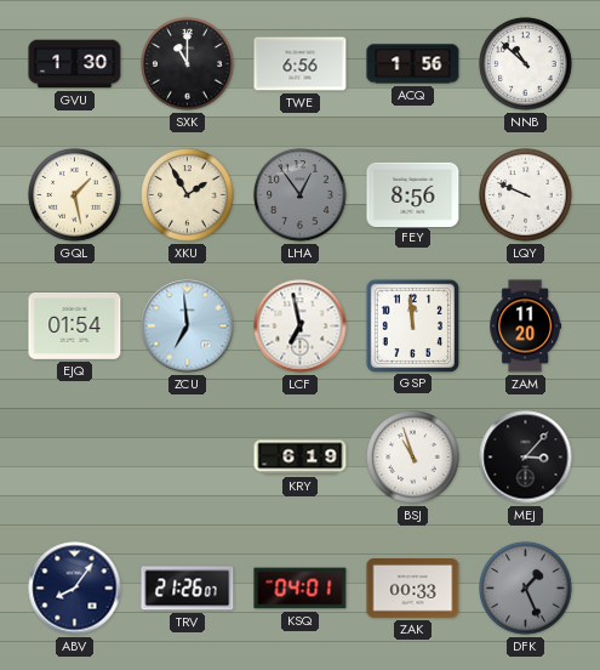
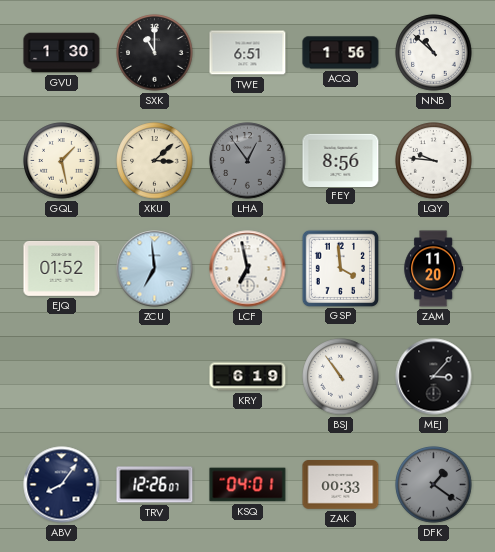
TWE: 6:56 -> 6:51 (248, 53)
XKU: 1:55 -> 3:08 (155, 161)
LQY: 9:49 -> 9:46 (434, 161)
EJQ: 01:54 -> 01:52 (62, 268)
GSP: 11:59 -> 3:59 (340, 268)
BSJ: 10:57 -> 10:54 (341, 377)
TRV: 21:26 -> 12:26 (155, 485)
DFK: 1:26 -> 1:21 (434, 485)
